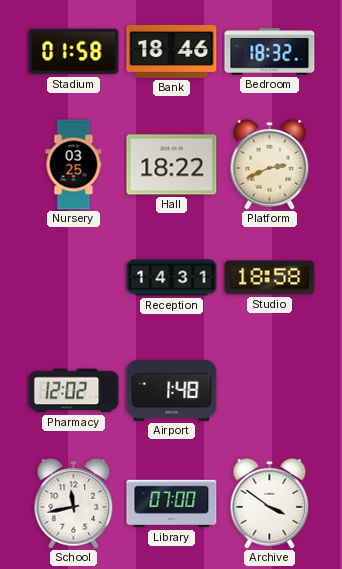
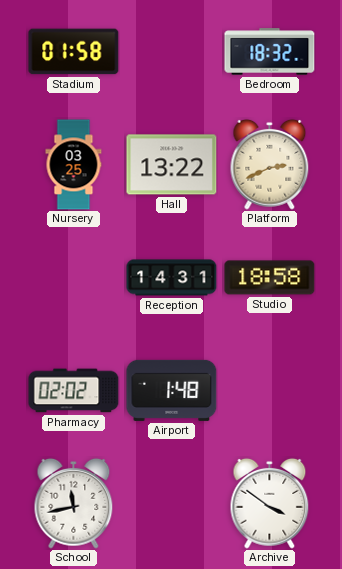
Bank: 18:46 -> none (172, 51)
Hall: 18:22 -> 13:22 (172, 165)
Pharmacy: 12:02 -> 02:02 (74, 391)
Library: 07:00 -> none (172, 504)
